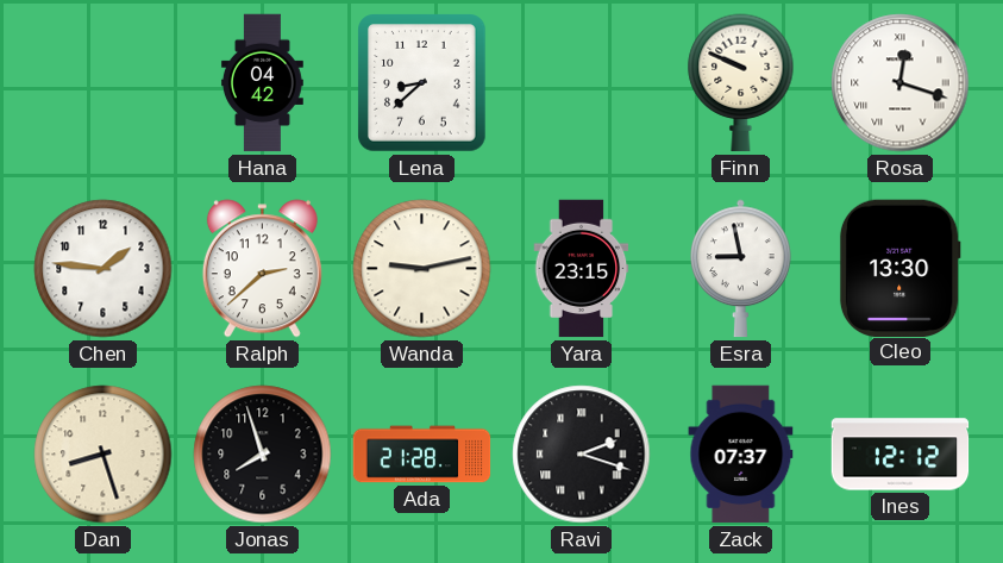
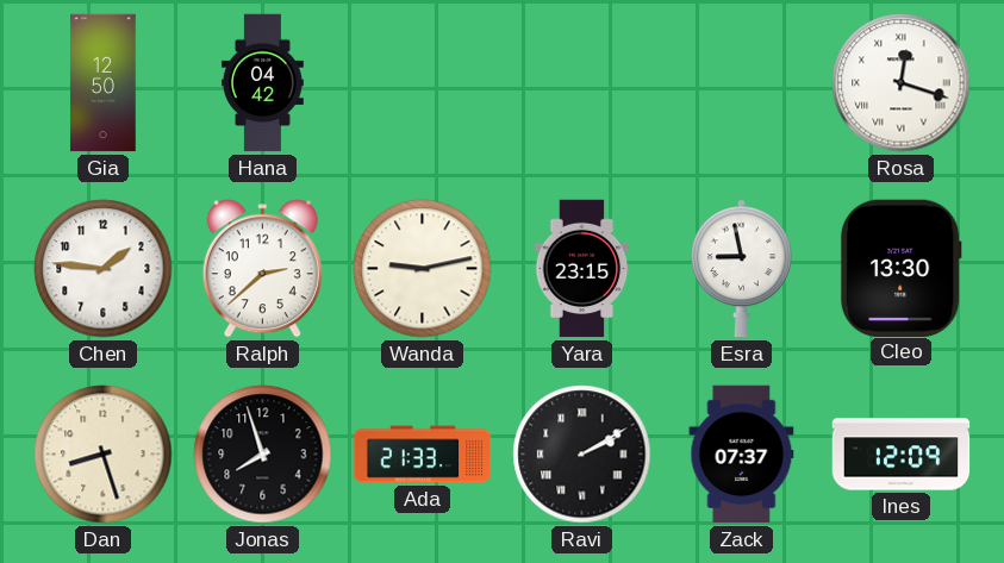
Gia: none -> 12:50 (104, 83)
Lena: 8:38 -> none (422, 83)
Finn: 9:49 -> none (741, 83)
Ada: 21:28 -> 21:33 (423, 455)
Ravi: 2:18 -> 2:10 (582, 455)
Ines: 12:12 -> 12:09 (902, 455)
